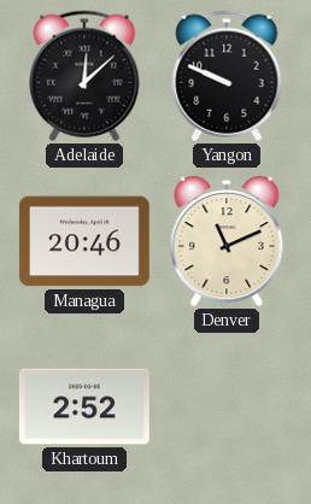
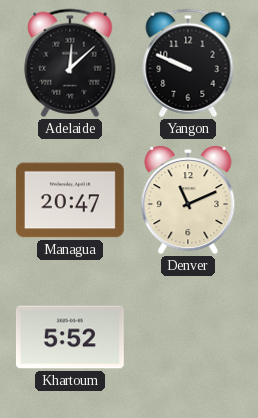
Managua: 20:46 -> 20:47 (70, 200)
Khartoum: 2:52 -> 5:52 (70, 337)
